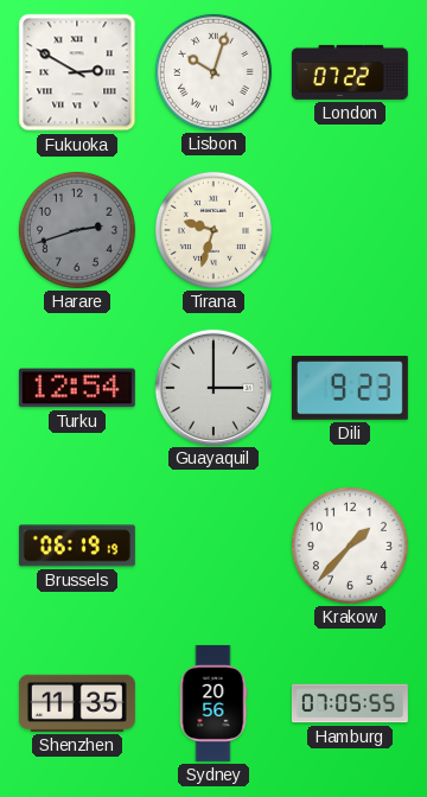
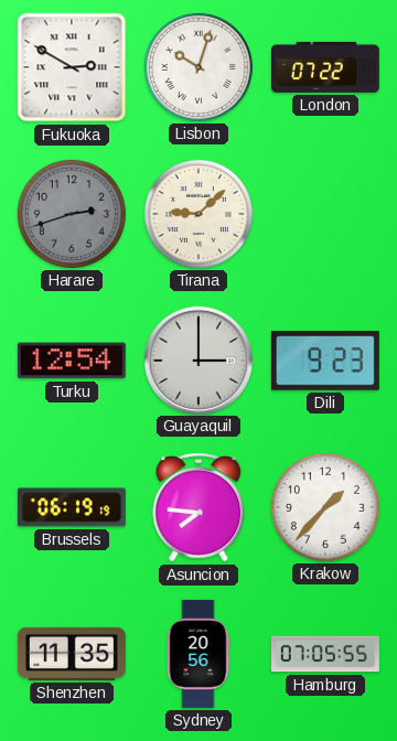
Tirana: 9:33 -> 9:08 (198, 214)
Asuncion: none -> 7:46 (198, 507)
